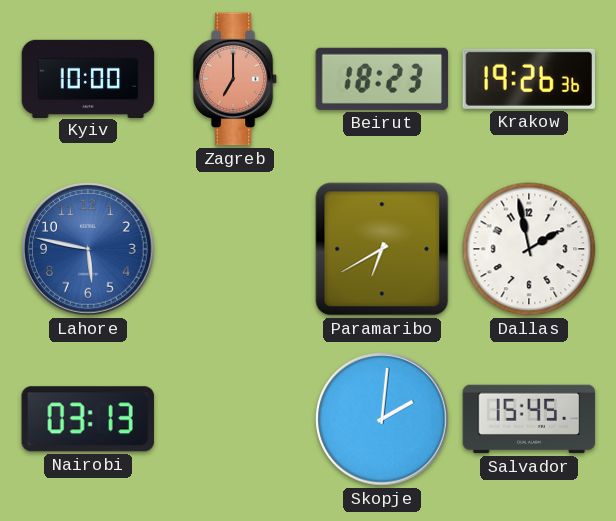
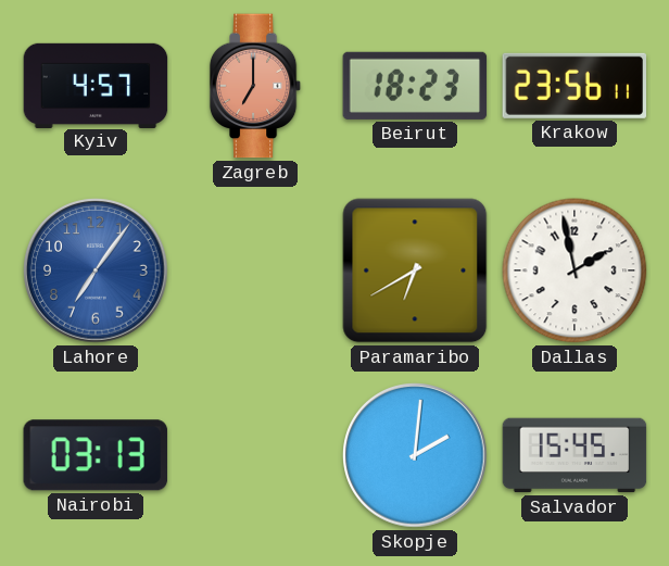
Kyiv: 10:00 -> 4:57 (96, 85)
Krakow: 19:26 -> 23:56 (575, 86)
Lahore: 5:47 -> 7:06 (96, 271)
